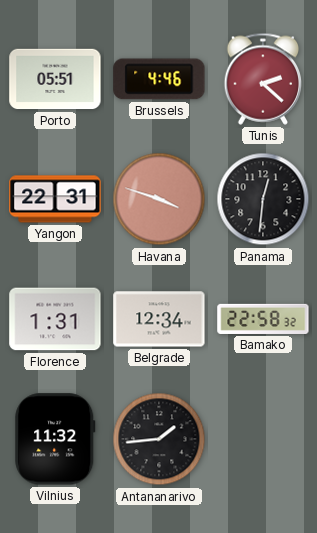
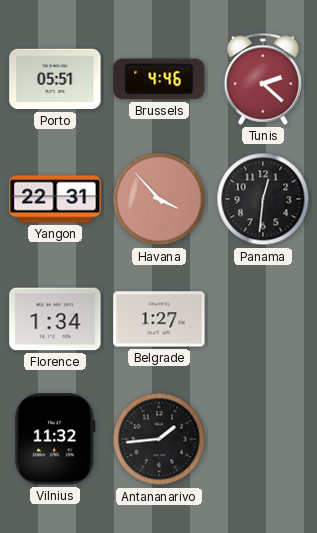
Havana: 3:48 -> 3:53 (159, 199)
Florence: 1:31 -> 1:34 (55, 319)
Belgrade: 12:34 -> 1:27 (159, 319)
Bamako: 22:58 -> none (263, 319)
